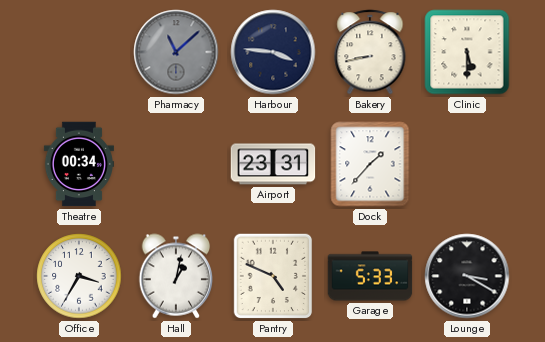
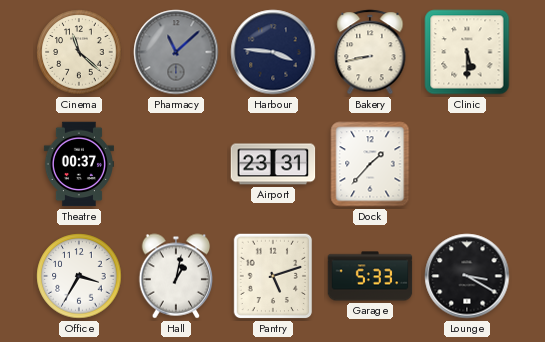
Cinema: none -> 11:22 (79, 52)
Theatre: 00:34 -> 00:37 (79, 164)
Pantry: 4:49 -> 5:12 (273, 276)
